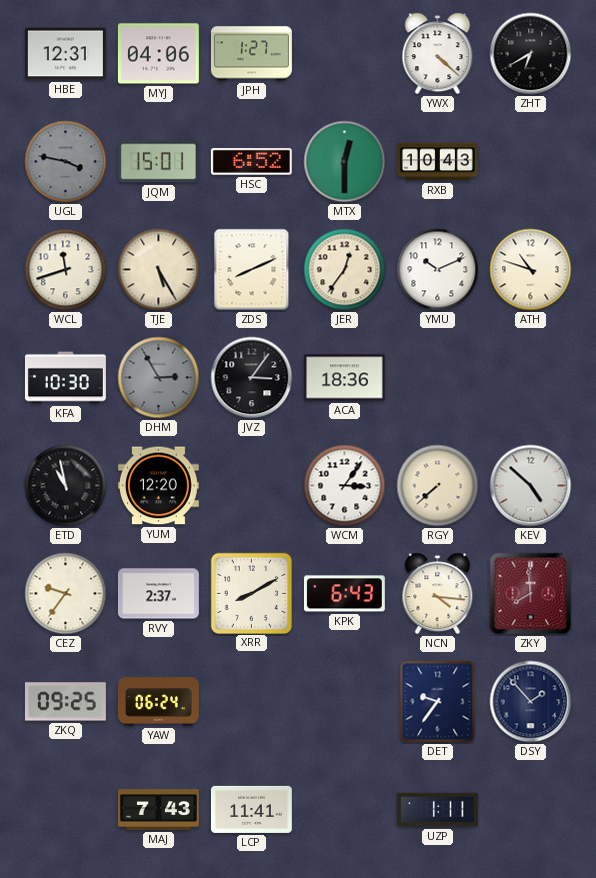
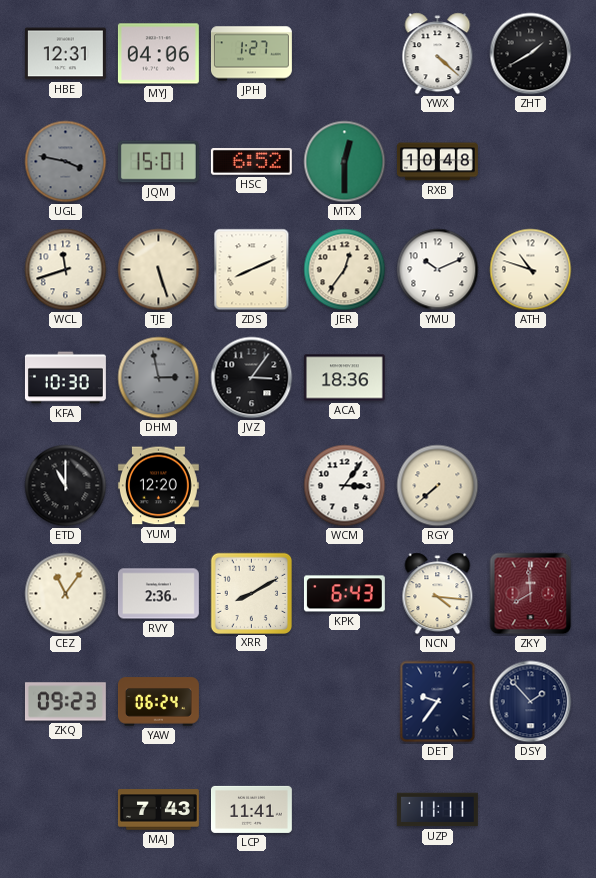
ZHT: 6:40 -> 1:40 (531, 54)
RXB: 10:43 -> 10:48 (437, 162)
TJE: 5:25 -> 5:27 (159, 270)
DHM: 2:55 -> 2:58 (159, 378)
ETD: 10:58 -> 11:00 (66, 486)
KEV: 4:52 -> none (531, 486)
CEZ: 9:36 -> 11:06 (66, 594)
RVY: 2:37 -> 2:36 (158, 594)
ZKQ: 09:25 -> 09:23 (65, 702)
UZP: 1:11 -> 11:11 (437, 810)
